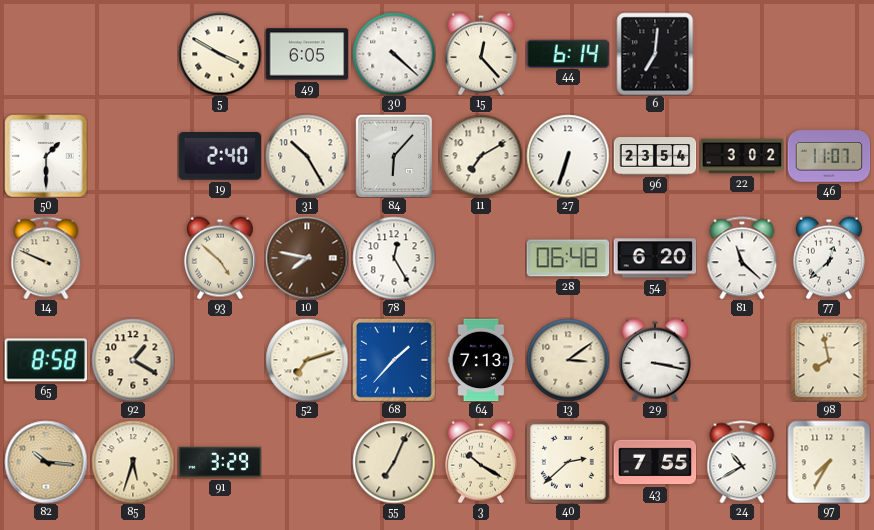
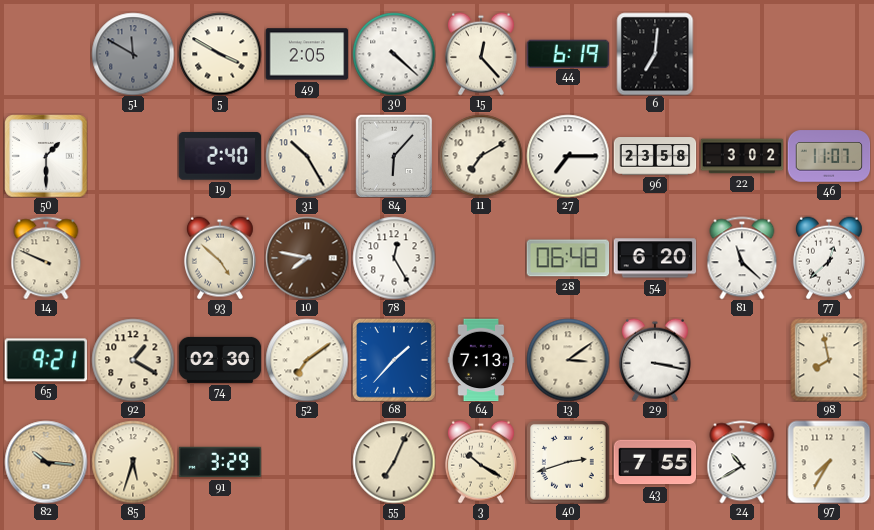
51: none -> 11:50 (133, 54)
49: 6:05 -> 2:05 (307, 54)
44: 6:14 -> 6:19 (568, 53)
27: 6:33 -> 7:15 (568, 156)
96: 23:54 -> 23:58 (655, 156)
65: 8:58 -> 9:21 (45, 360)
74: none -> 02:30 (220, 360)
52: 7:12 -> 7:09 (307, 360)
40: 2:38 -> 2:42 (568, 462)
